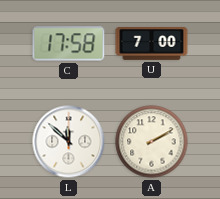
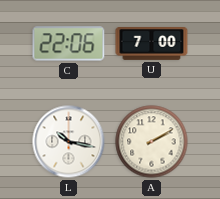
C: 17:58 -> 22:06 (69, 44)
L: 11:52 -> 10:17 (69, 142)
